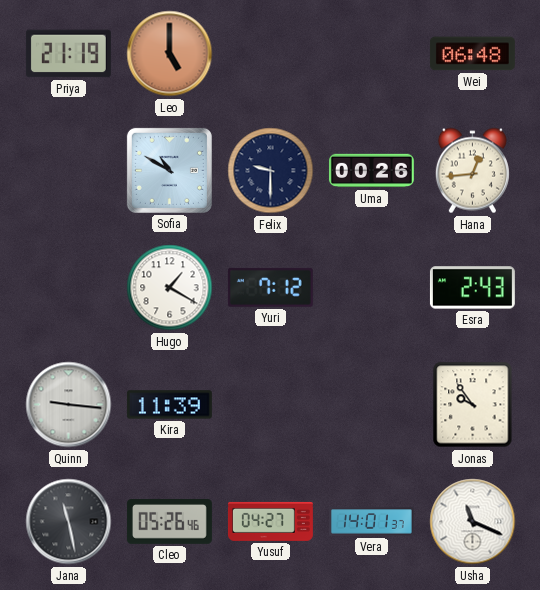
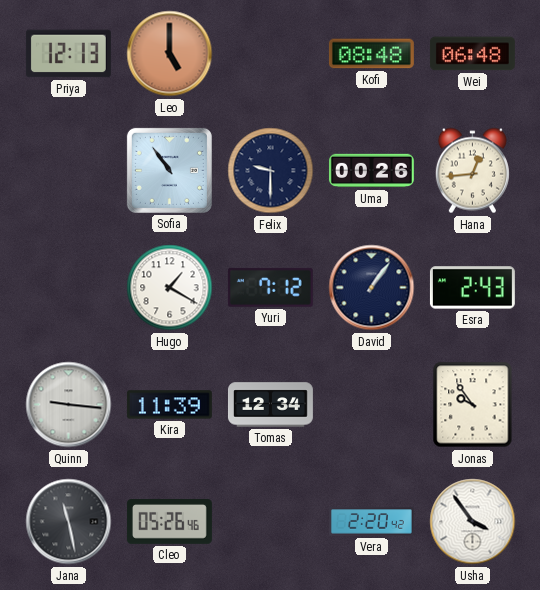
Priya: 21:19 -> 12:13 (68, 54)
Kofi: none -> 08:48 (371, 54)
Sofia: 10:50 -> 10:54 (169, 170)
David: none -> 1:06 (372, 288)
Tomas: none -> 12:34 (270, 405)
Yusuf: 04:27 -> none (270, 521)
Vera: 14:01 -> 2:20 (371, 522)
Usha: 11:19 -> 3:54 (473, 522)
